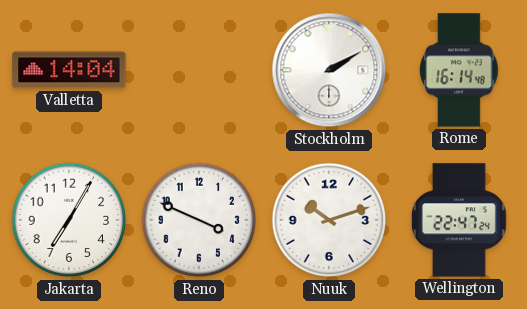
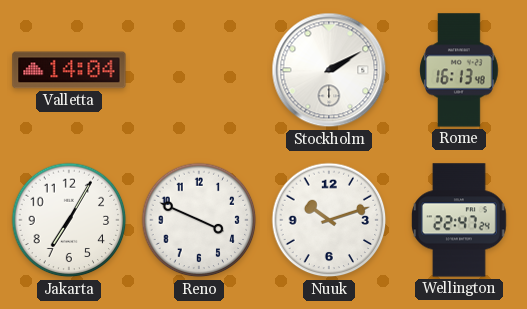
Rome: 16:14 -> 16:13 (459, 70)
